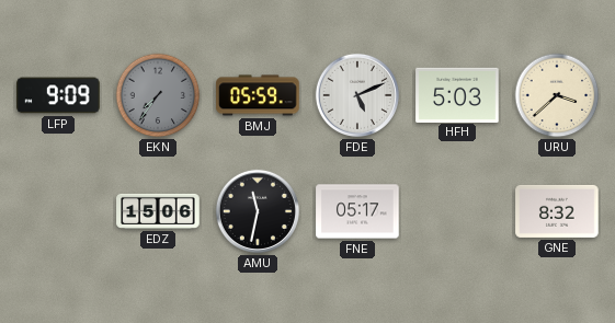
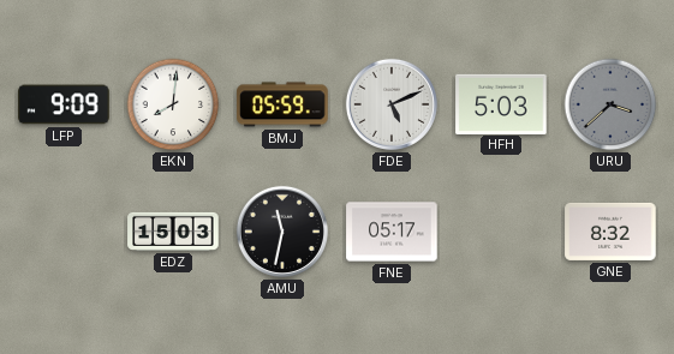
EKN: 7:36 -> 8:01 (173, 104)
EKN dial: grey -> white (173, 104)
URU dial: cream -> grey (610, 104)
EDZ: 15:06 -> 15:03 (173, 232)
